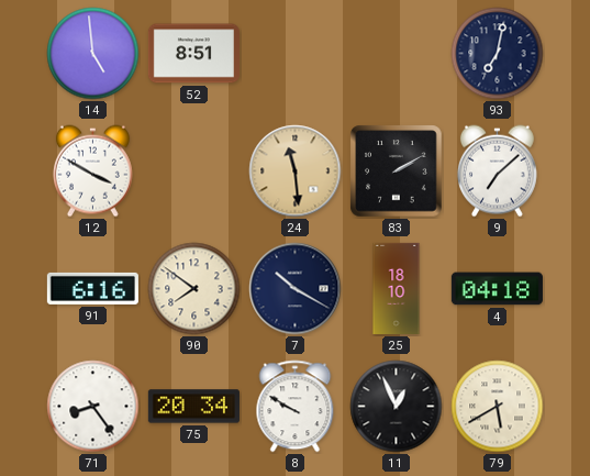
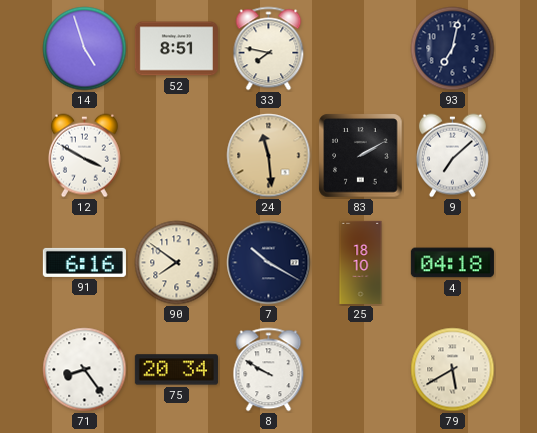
14: 4:59 -> 4:57 (85, 49)
33: none -> 7:47 (269, 49)
11: 12:56 -> none (397, 407)
